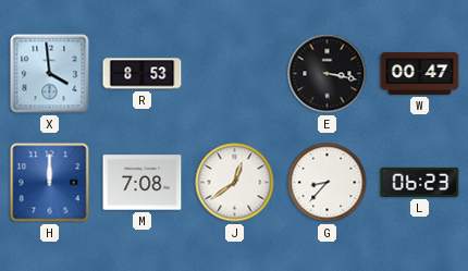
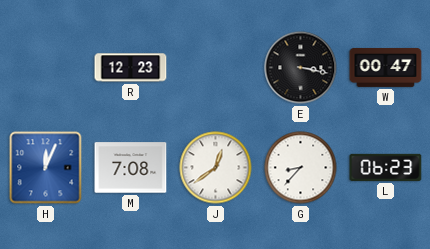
X: 3:59 -> none (50, 74)
R: 8:53 -> 12:23 (131, 68)
H: 12:00 -> 12:04 (46, 168)
